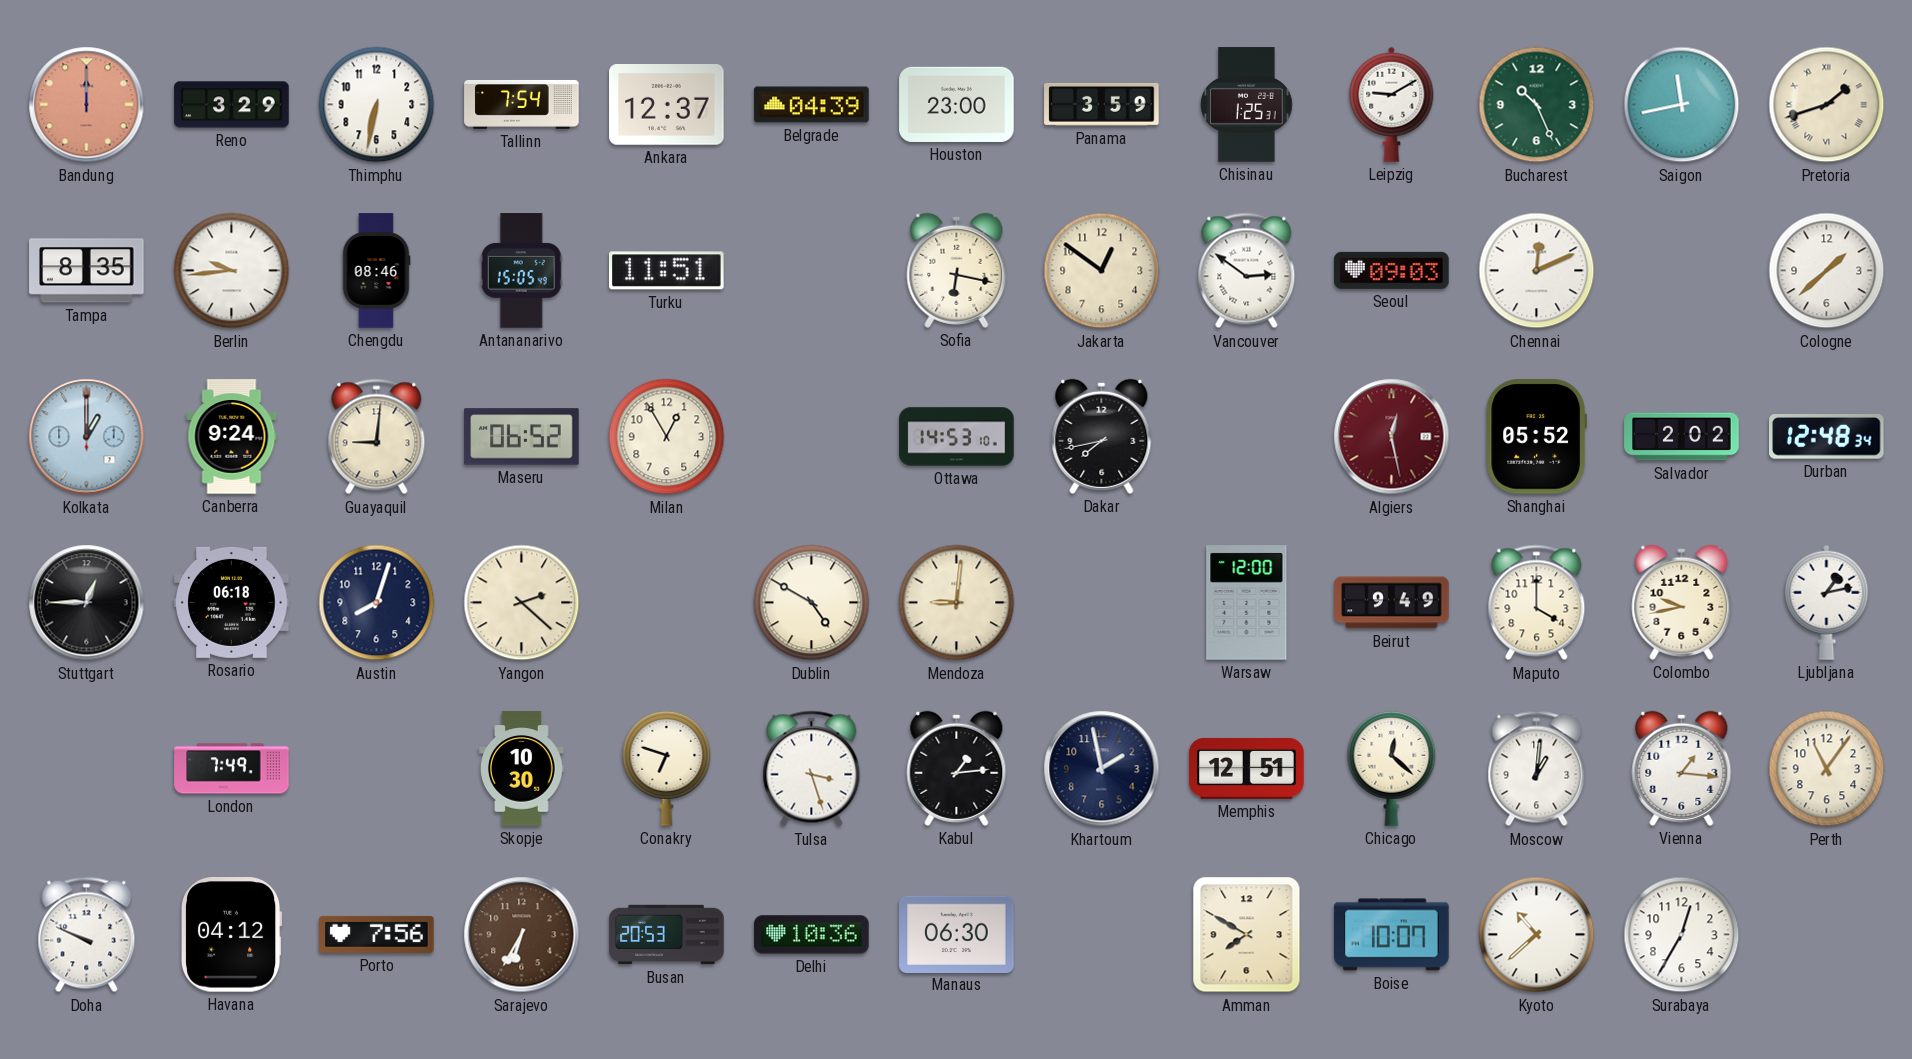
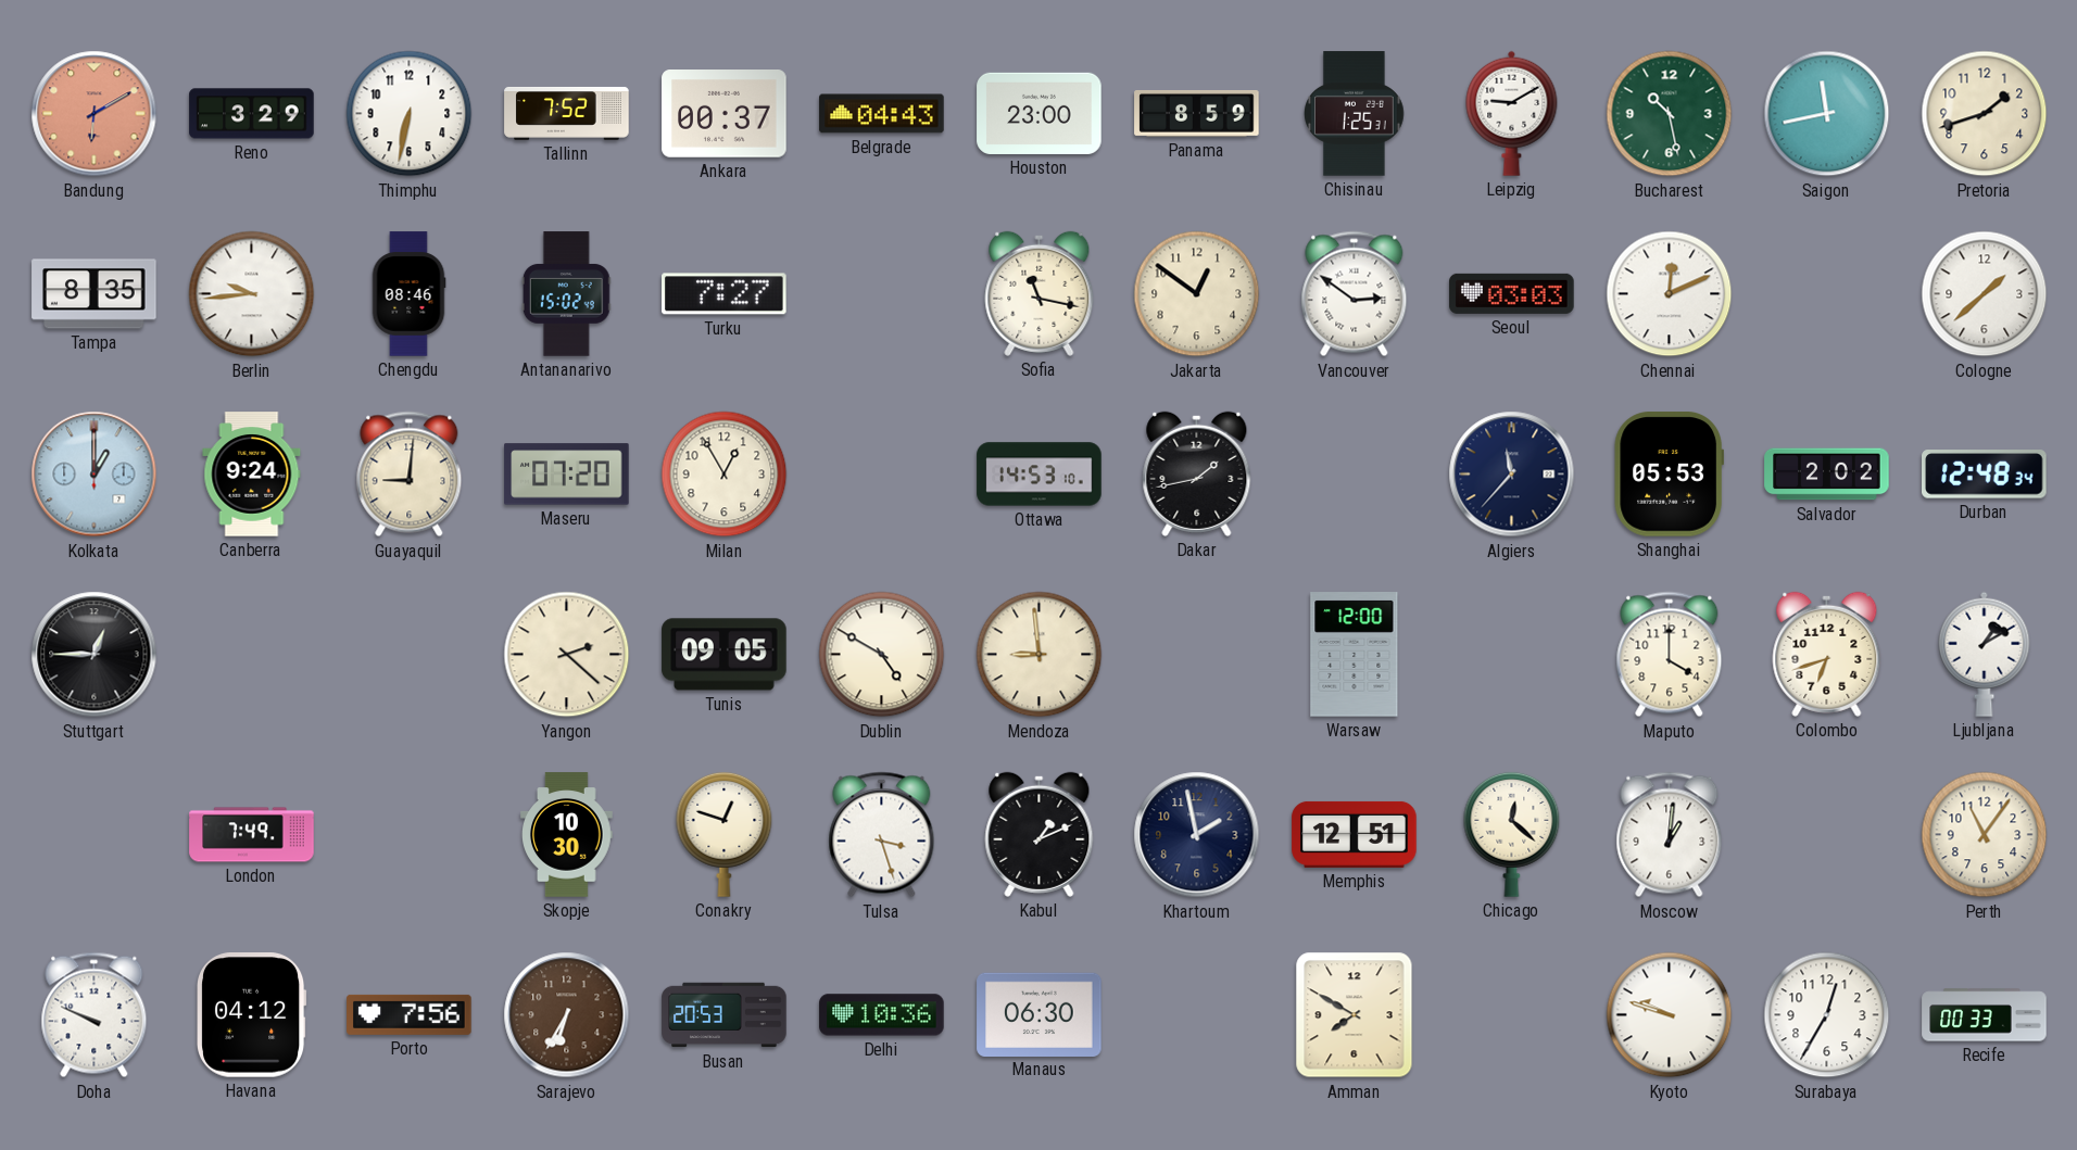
Bandung: 12:00 -> 6:10 (95, 114)
Tallinn: 7:54 -> 7:52 (567, 113)
Ankara: 12:37 -> 00:37 (725, 114)
Belgrade: 04:39 -> 04:43 (882, 114)
Panama: 3:59 -> 8:59 (1197, 113)
Bucharest: 10:26 -> 10:28 (1670, 114)
Pretoria numerals: Roman -> Arabic (1985, 114)
Antananarivo: 15:05 -> 15:02 (566, 294)
Turku: 11:51 -> 7:27 (725, 294)
Sofia: 6:17 -> 11:17 (1040, 293)
Seoul: 09:03 -> 03:03 (1512, 293)
Maseru: 06:52 -> 07:20 (567, 475)
Dakar: 7:43 -> 1:43 (1197, 473)
Algiers: 12:28 -> 11:37 (1512, 475)
Algiers dial: burgundy -> navy (1512, 475)
Shanghai: 05:52 -> 05:53 (1669, 475)
Rosario: 06:18 -> none (232, 602)
Austin: 8:03 -> none (377, 603)
Tunis: none -> 09:05 (725, 655)
Mendoza: 9:01 -> 8:59 (1040, 655)
Beirut: 9:49 -> none (1392, 603)
Colombo: 9:43 -> 6:42 (1827, 654)
Ljubljana: 1:13 -> 1:10 (1985, 654)
Conakry: 6:48 -> 12:48 (725, 834)
Kabul: 1:14 -> 1:11 (1040, 834)
Vienna: 1:16 -> none (1682, 768)
Boise: 10:07 -> none (1392, 935)
Kyoto: 10:38 -> 9:48 (1670, 1015)
Recife: none -> 00:33 (1985, 1015)
